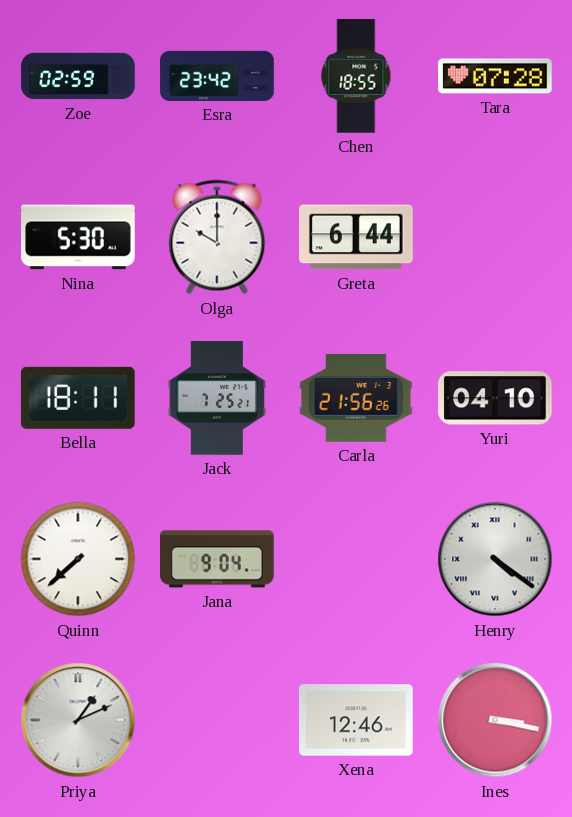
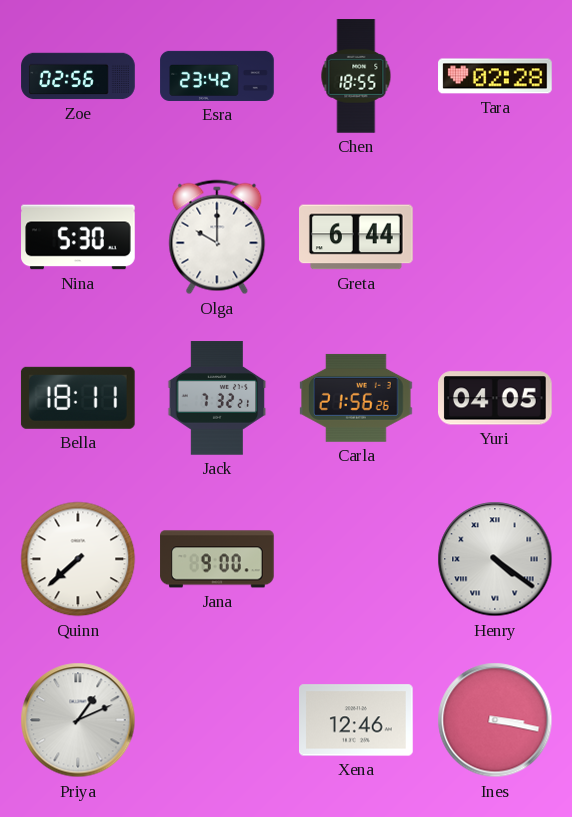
Zoe: 02:59 -> 02:56 (78, 76)
Tara: 07:28 -> 02:28 (495, 76)
Jack: 7:25 -> 7:32 (217, 398)
Yuri: 04:10 -> 04:05 (496, 398)
Jana: 9:04 -> 9:00 (217, 559)
